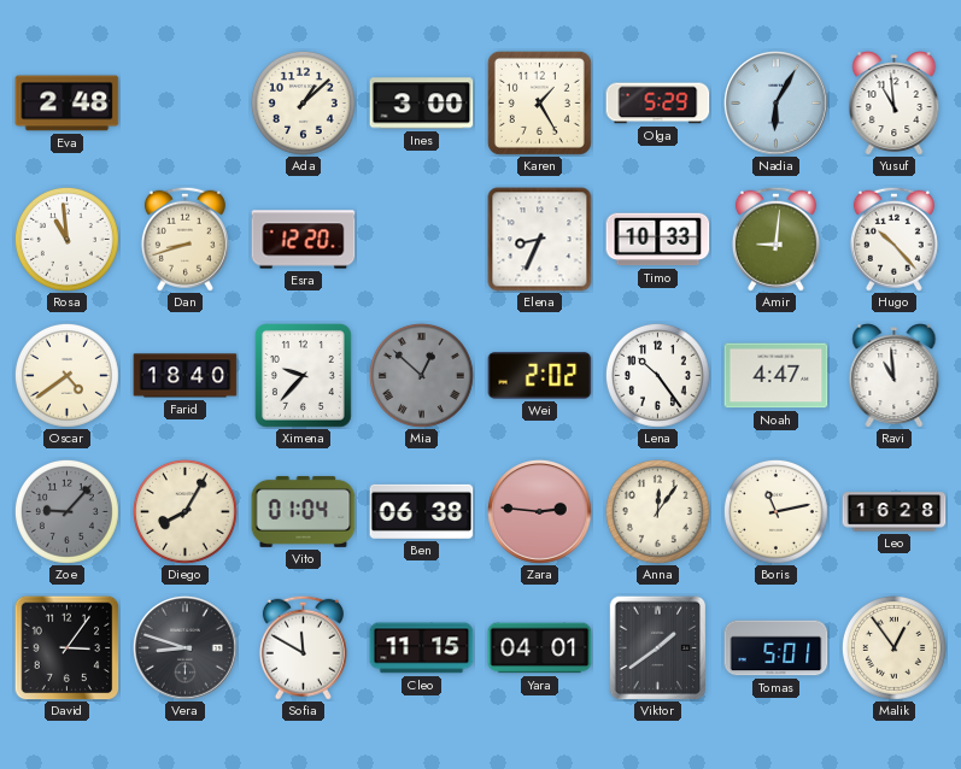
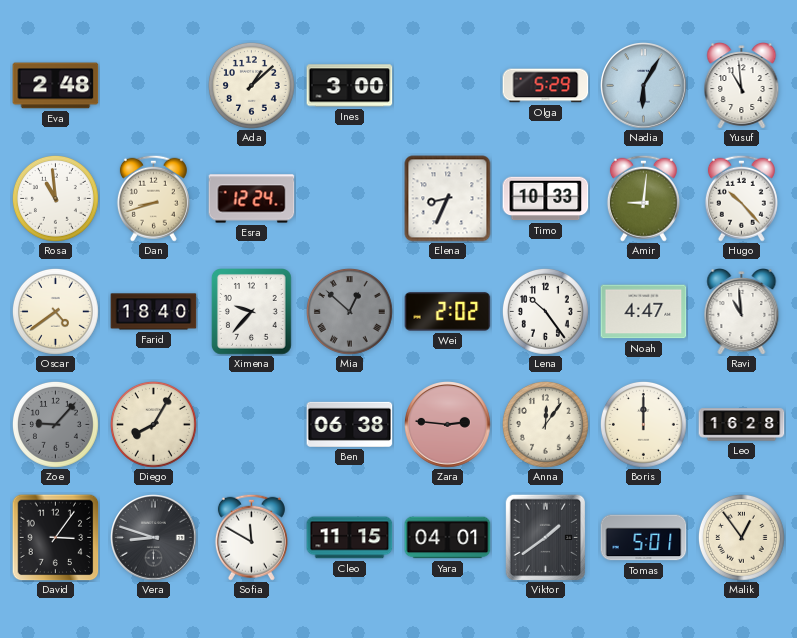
Karen: 1:25 -> none (539, 102)
Esra: 12:20 -> 12:24 (252, 199)
Vito: 01:04 -> none (304, 511)
Boris: 11:13 -> 12:00 (643, 424)
